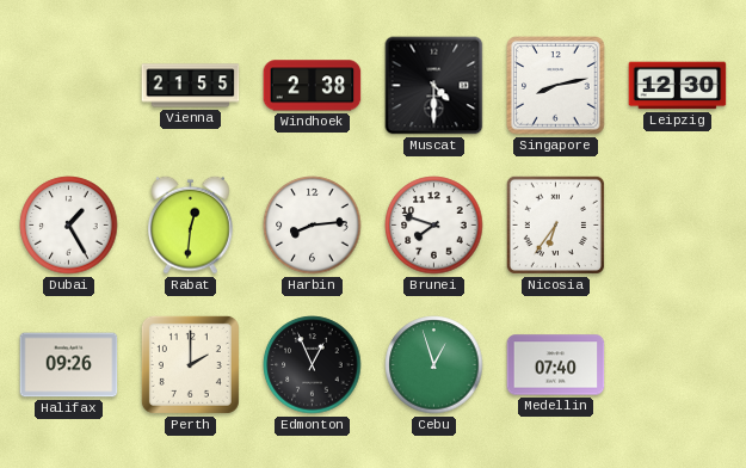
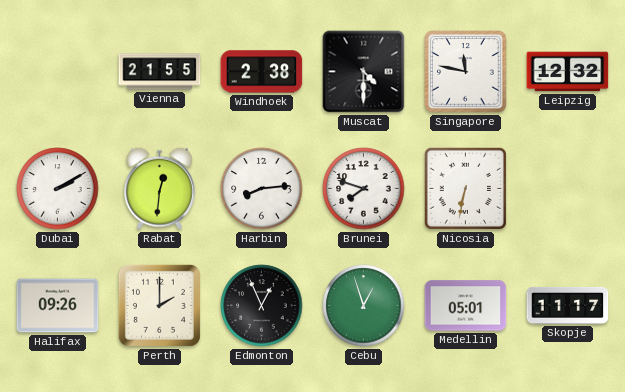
Singapore: 8:13 -> 11:47 (466, 72)
Leipzig: 12:30 -> 12:32 (568, 72)
Dubai: 1:25 -> 2:10 (58, 189)
Nicosia: 6:36 -> 6:32 (465, 188)
Medellin: 07:40 -> 05:01 (466, 306)
Skopje: none -> 11:17 (568, 305)
